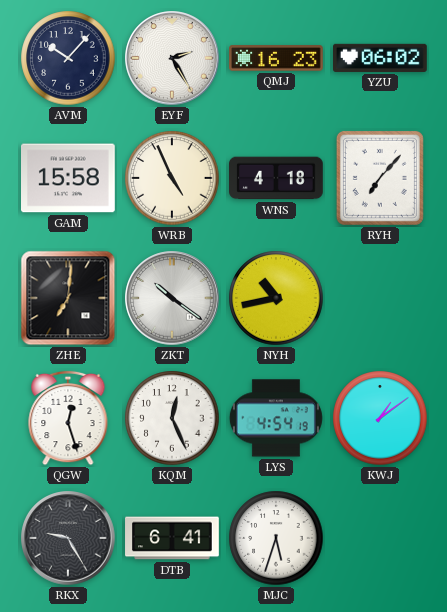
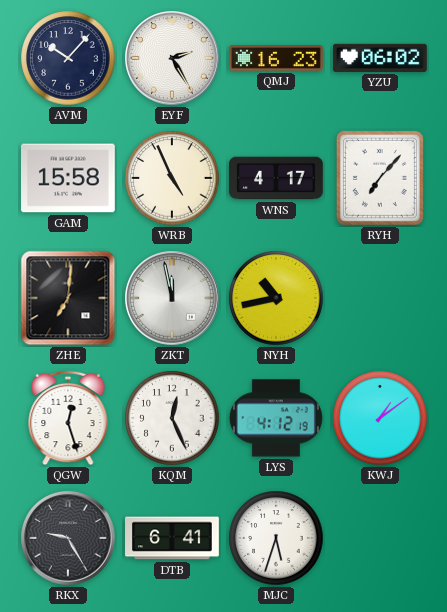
WNS: 4:18 -> 4:17 (277, 178)
ZKT: 10:21 -> 11:58 (172, 298)
LYS: 4:54 -> 4:12 (276, 418)
